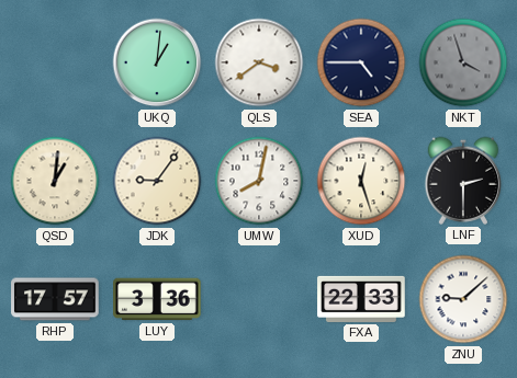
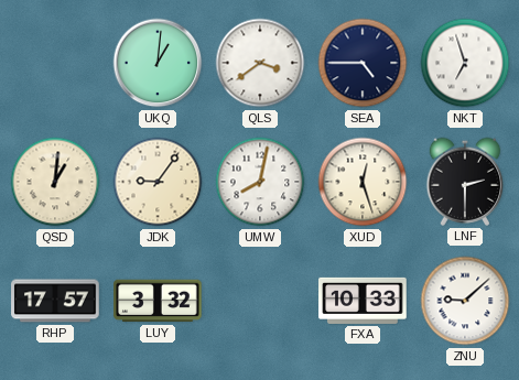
NKT: 3:57 -> 6:57 (465, 63)
NKT dial: grey -> white (465, 63)
LUY: 3:36 -> 3:32 (158, 301)
FXA: 22:33 -> 10:33 (363, 301)
